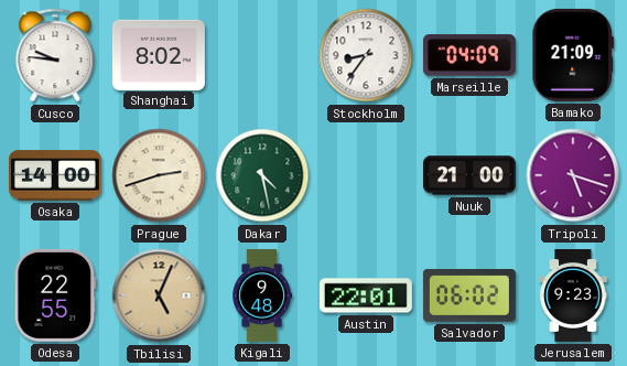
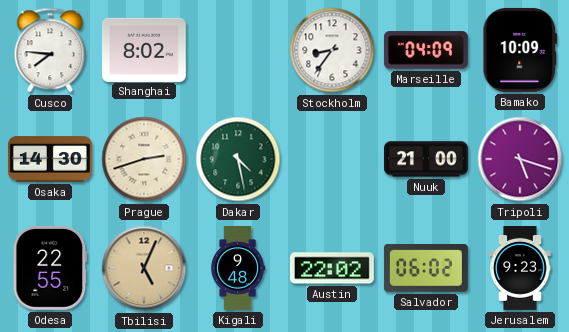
Cusco: 9:46 -> 7:46 (50, 50)
Bamako: 21:09 -> 10:09 (520, 50)
Osaka: 14:00 -> 14:30 (50, 159)
Austin: 22:01 -> 22:02 (332, 268)
